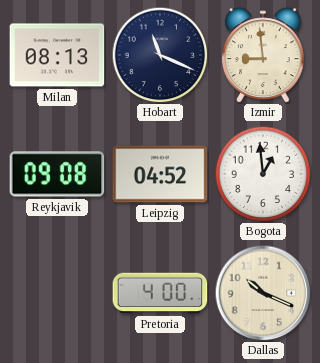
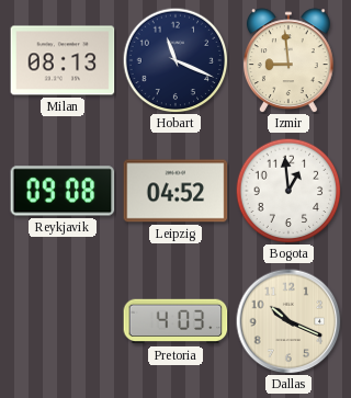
Pretoria: 4:00 -> 4:03 (175, 321)
